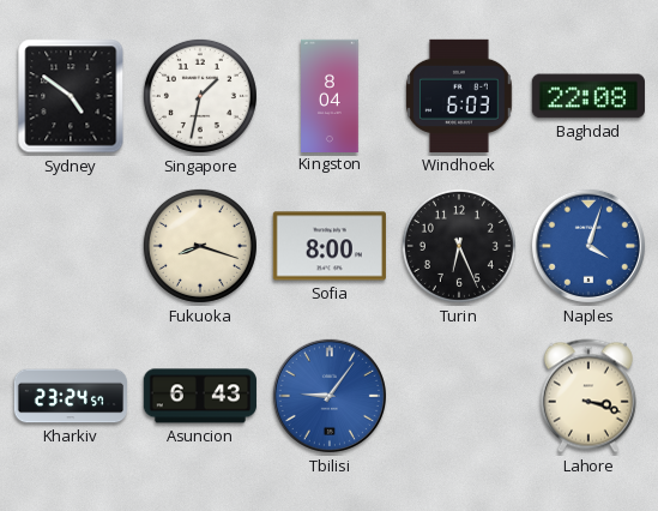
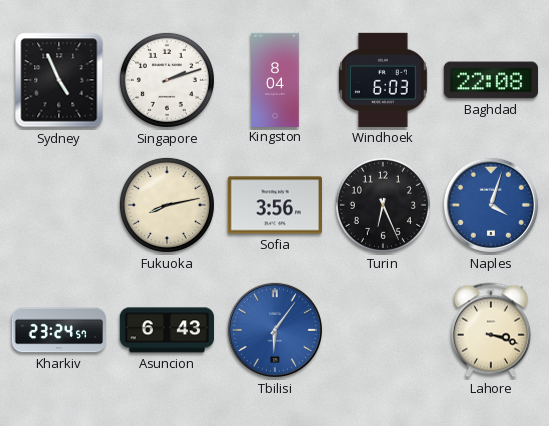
Sydney: 4:51 -> 4:56 (59, 80)
Singapore: 1:32 -> 2:12 (167, 80)
Fukuoka: 8:18 -> 8:13 (167, 205)
Sofia: 8:00 -> 3:56 (275, 205)
Tbilisi: 9:06 -> 6:06 (275, 330)
